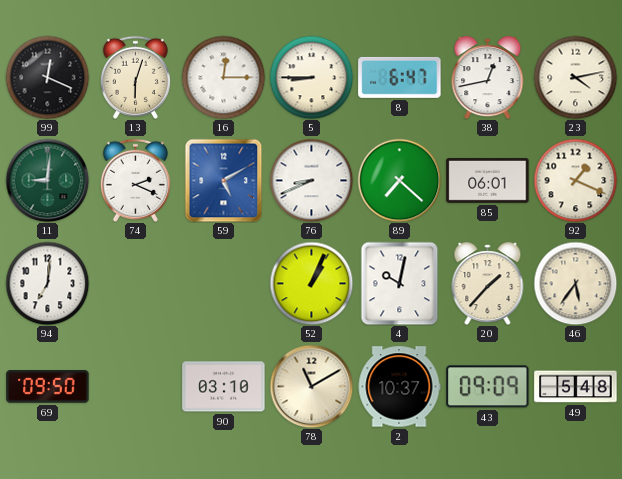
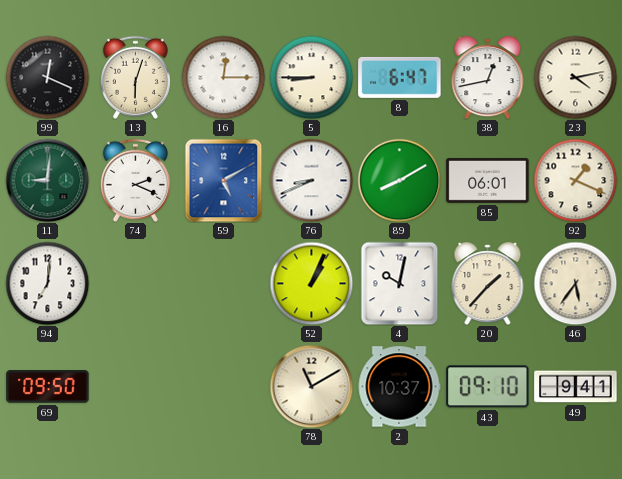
89: 7:22 -> 8:10 (399, 180)
90: 03:10 -> none (224, 387)
43: 09:09 -> 09:10 (488, 387)
49: 5:48 -> 9:41 (576, 387)
